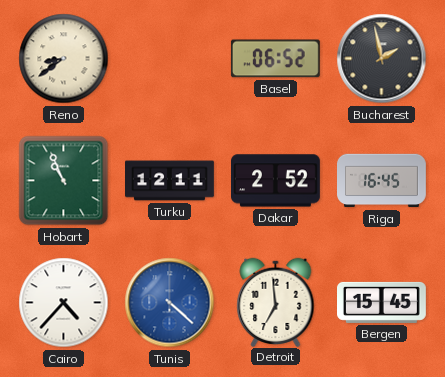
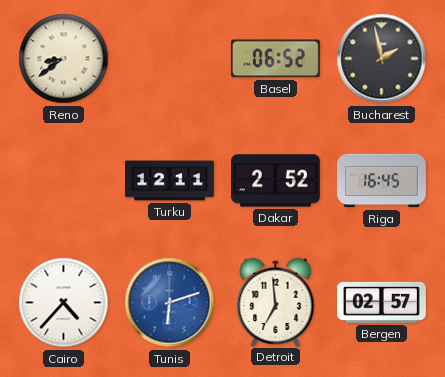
Hobart: 10:56 -> none (64, 181)
Tunis: 4:22 -> 6:12 (170, 303)
Bergen: 15:45 -> 02:57 (382, 302)
